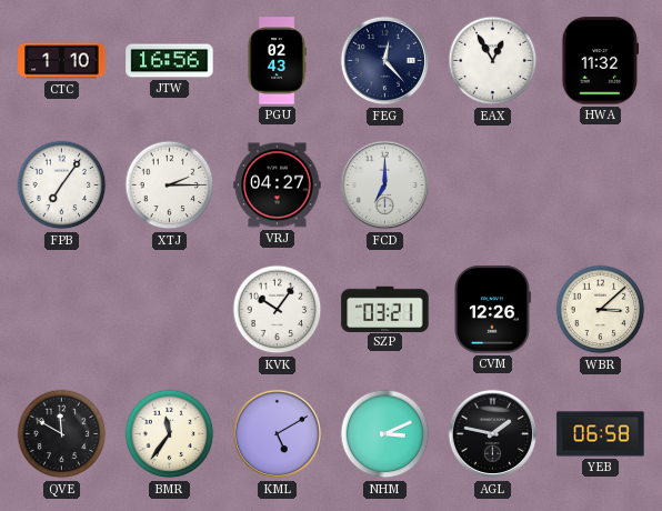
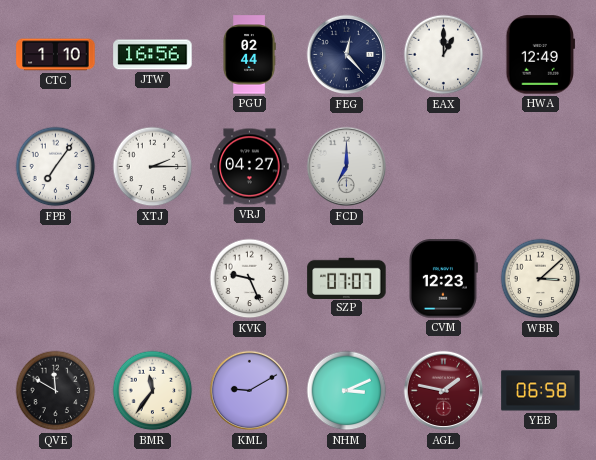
PGU: 02:43 -> 02:44 (249, 55)
EAX: 12:55 -> 1:00 (444, 55)
HWA: 11:32 -> 12:49 (541, 55)
KVK: 10:06 -> 9:26 (250, 279)
SZP: 03:21 -> 07:07 (347, 278)
CVM: 12:26 -> 12:23 (443, 279)
KML: 5:10 -> 9:10 (250, 391)
AGL dial: black -> burgundy (444, 391)
